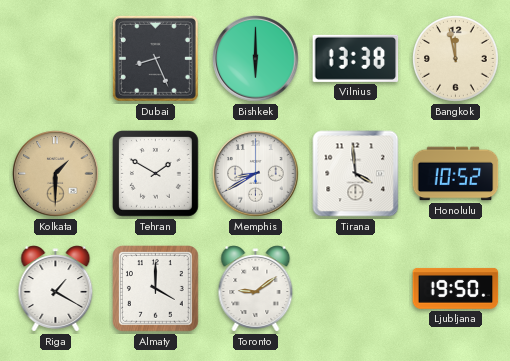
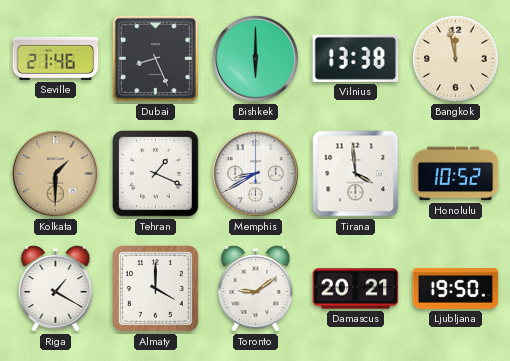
Seville: none -> 21:46 (56, 58)
Tehran: 1:50 -> 1:19 (156, 174)
Damascus: none -> 20:21 (356, 289)
